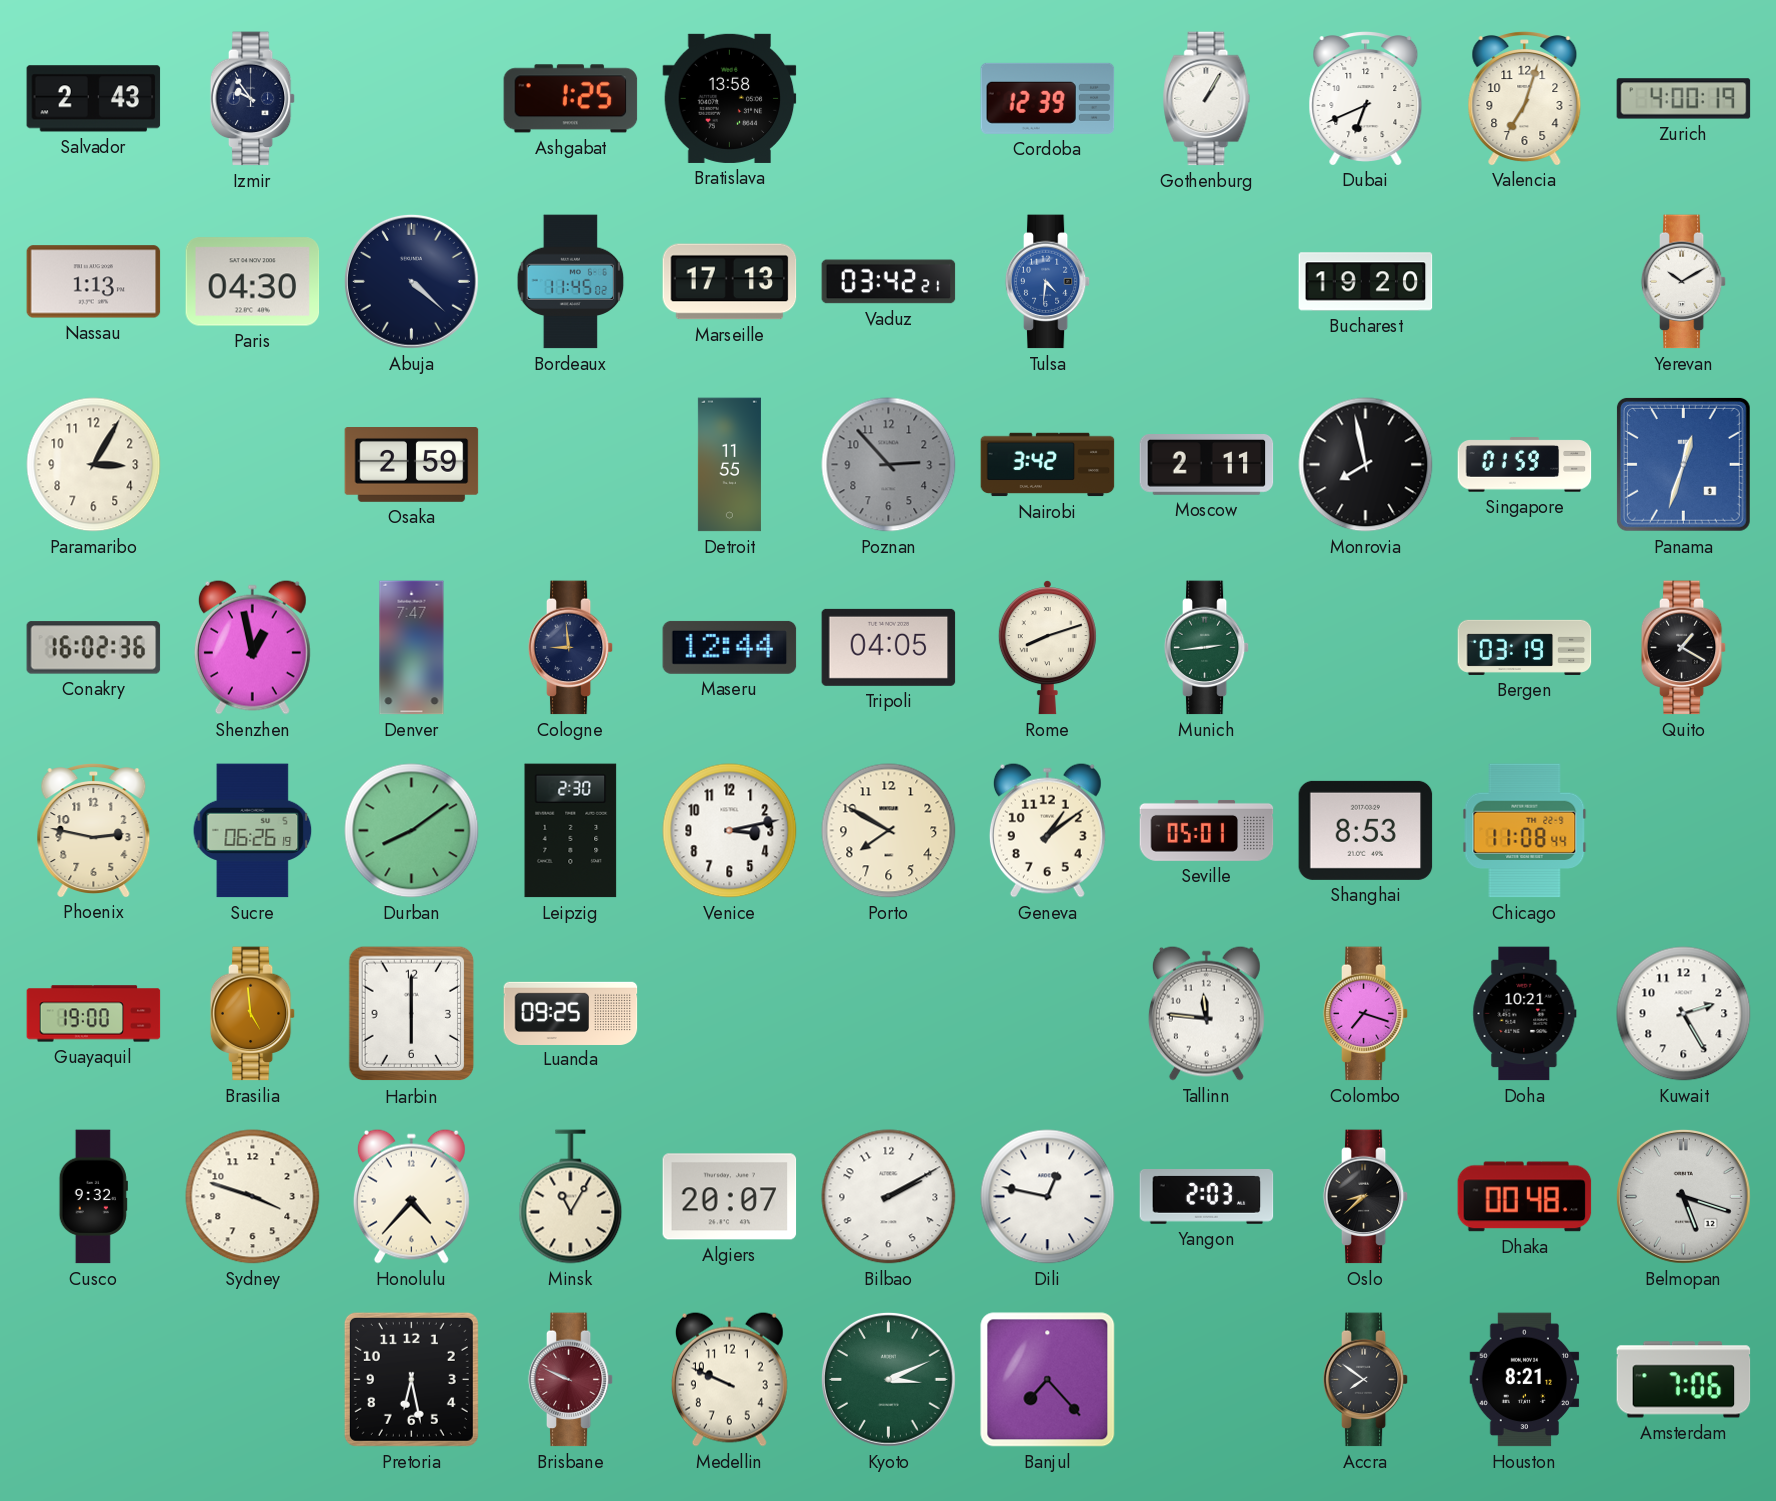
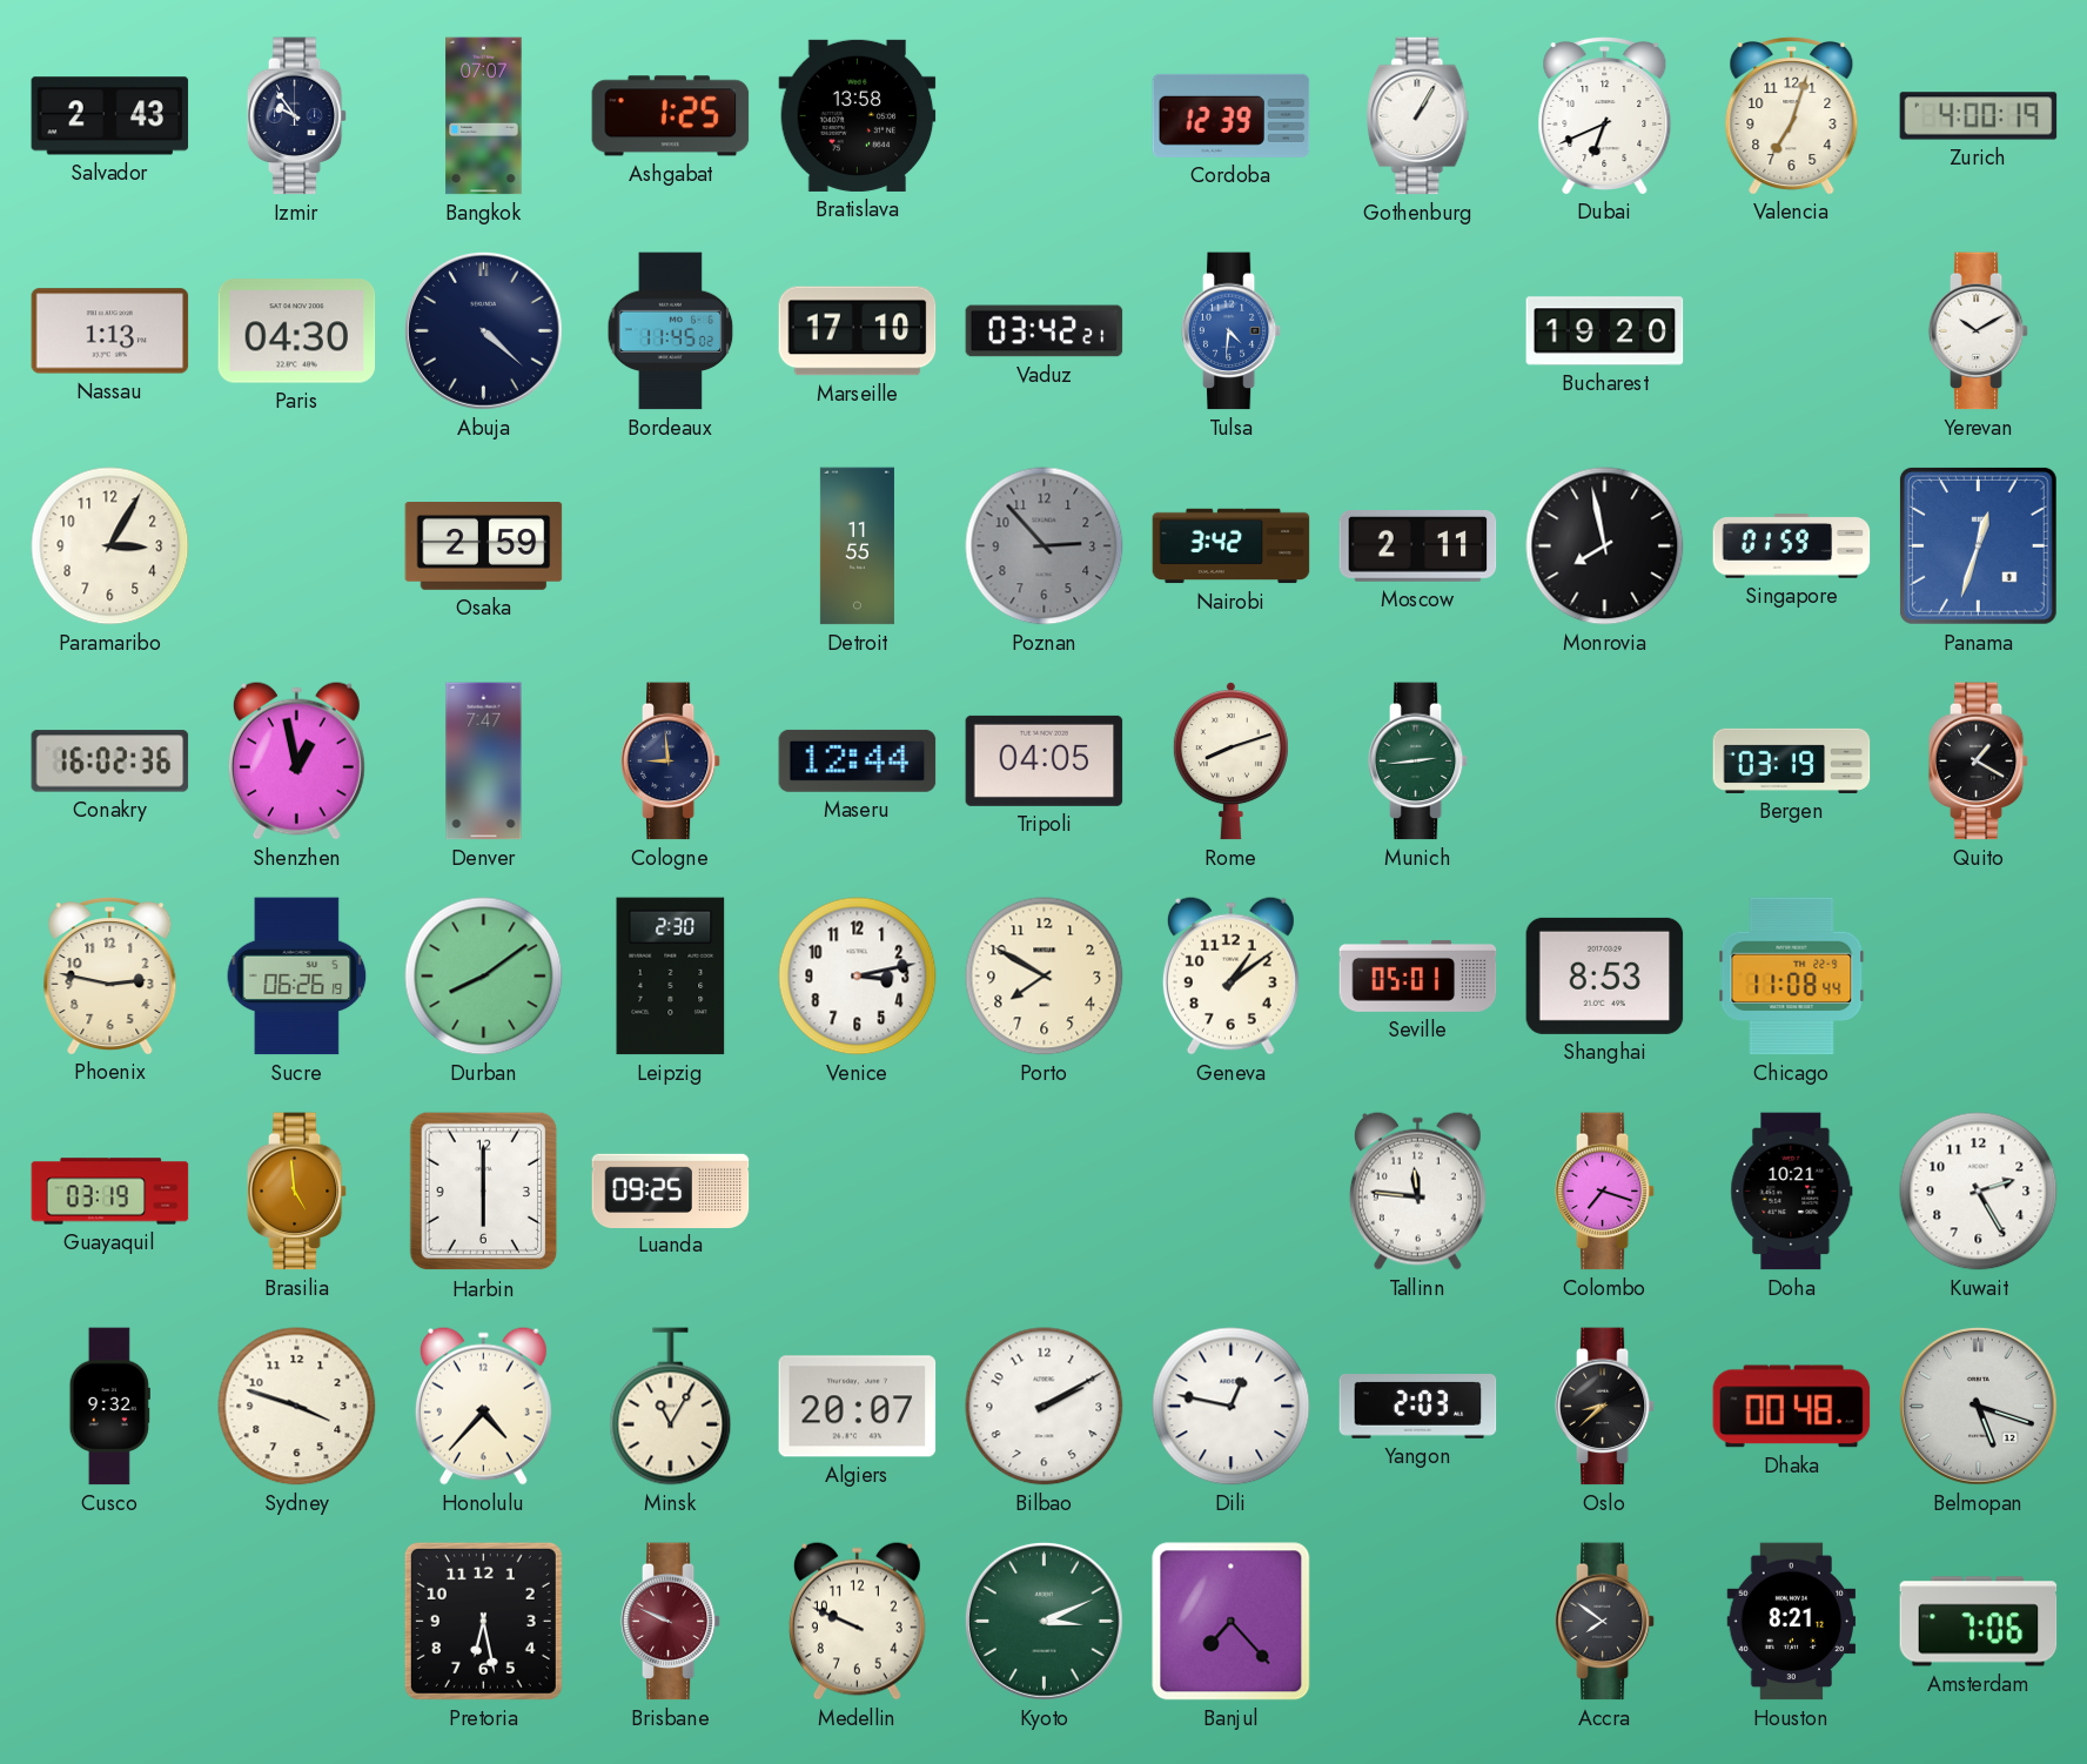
Bangkok: none -> 07:07 (484, 116)
Marseille: 17:13 -> 17:10 (858, 331)
Guayaquil: 19:00 -> 03:19 (110, 1192)
